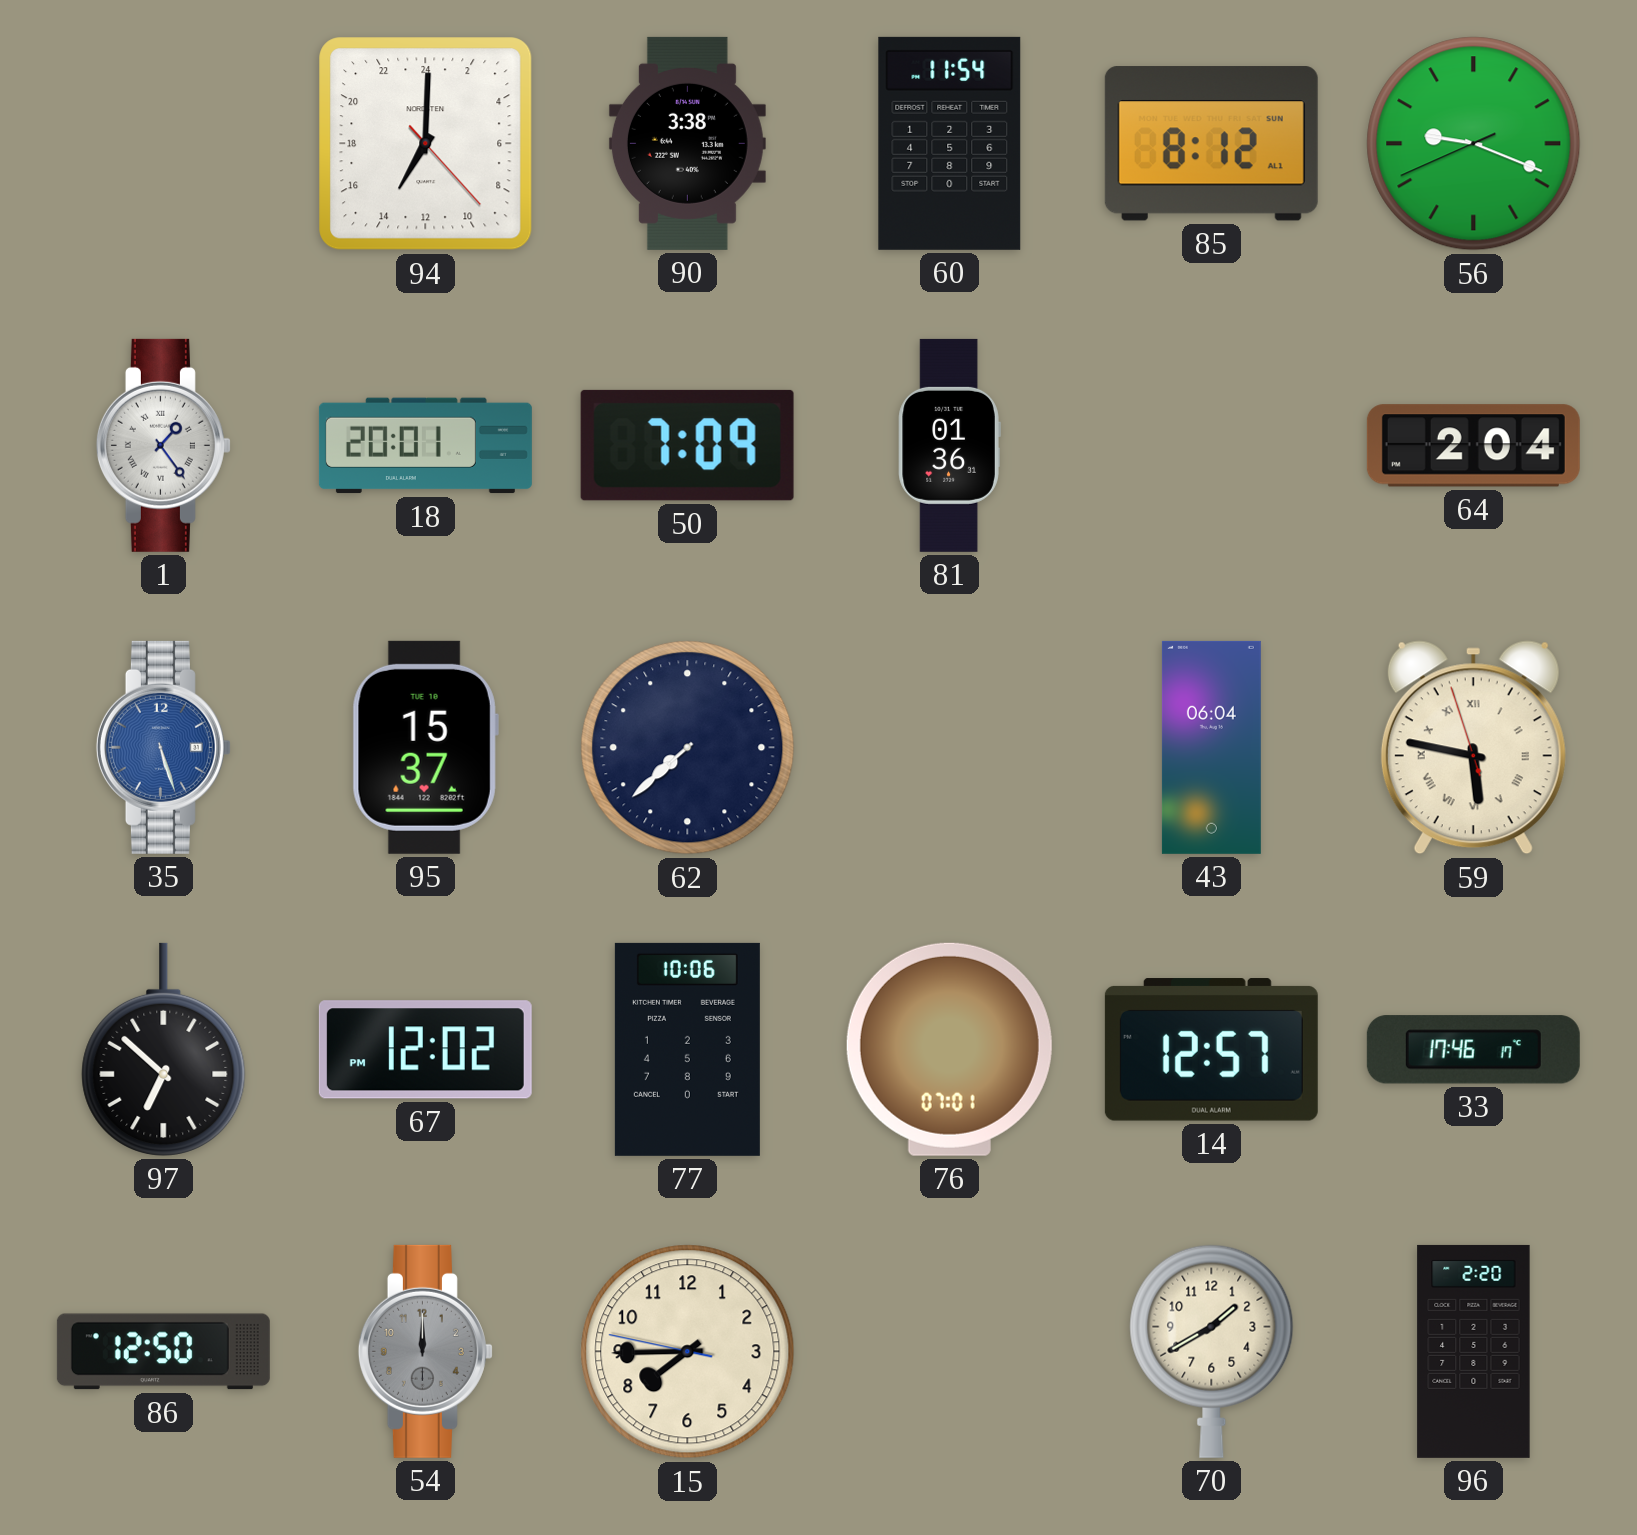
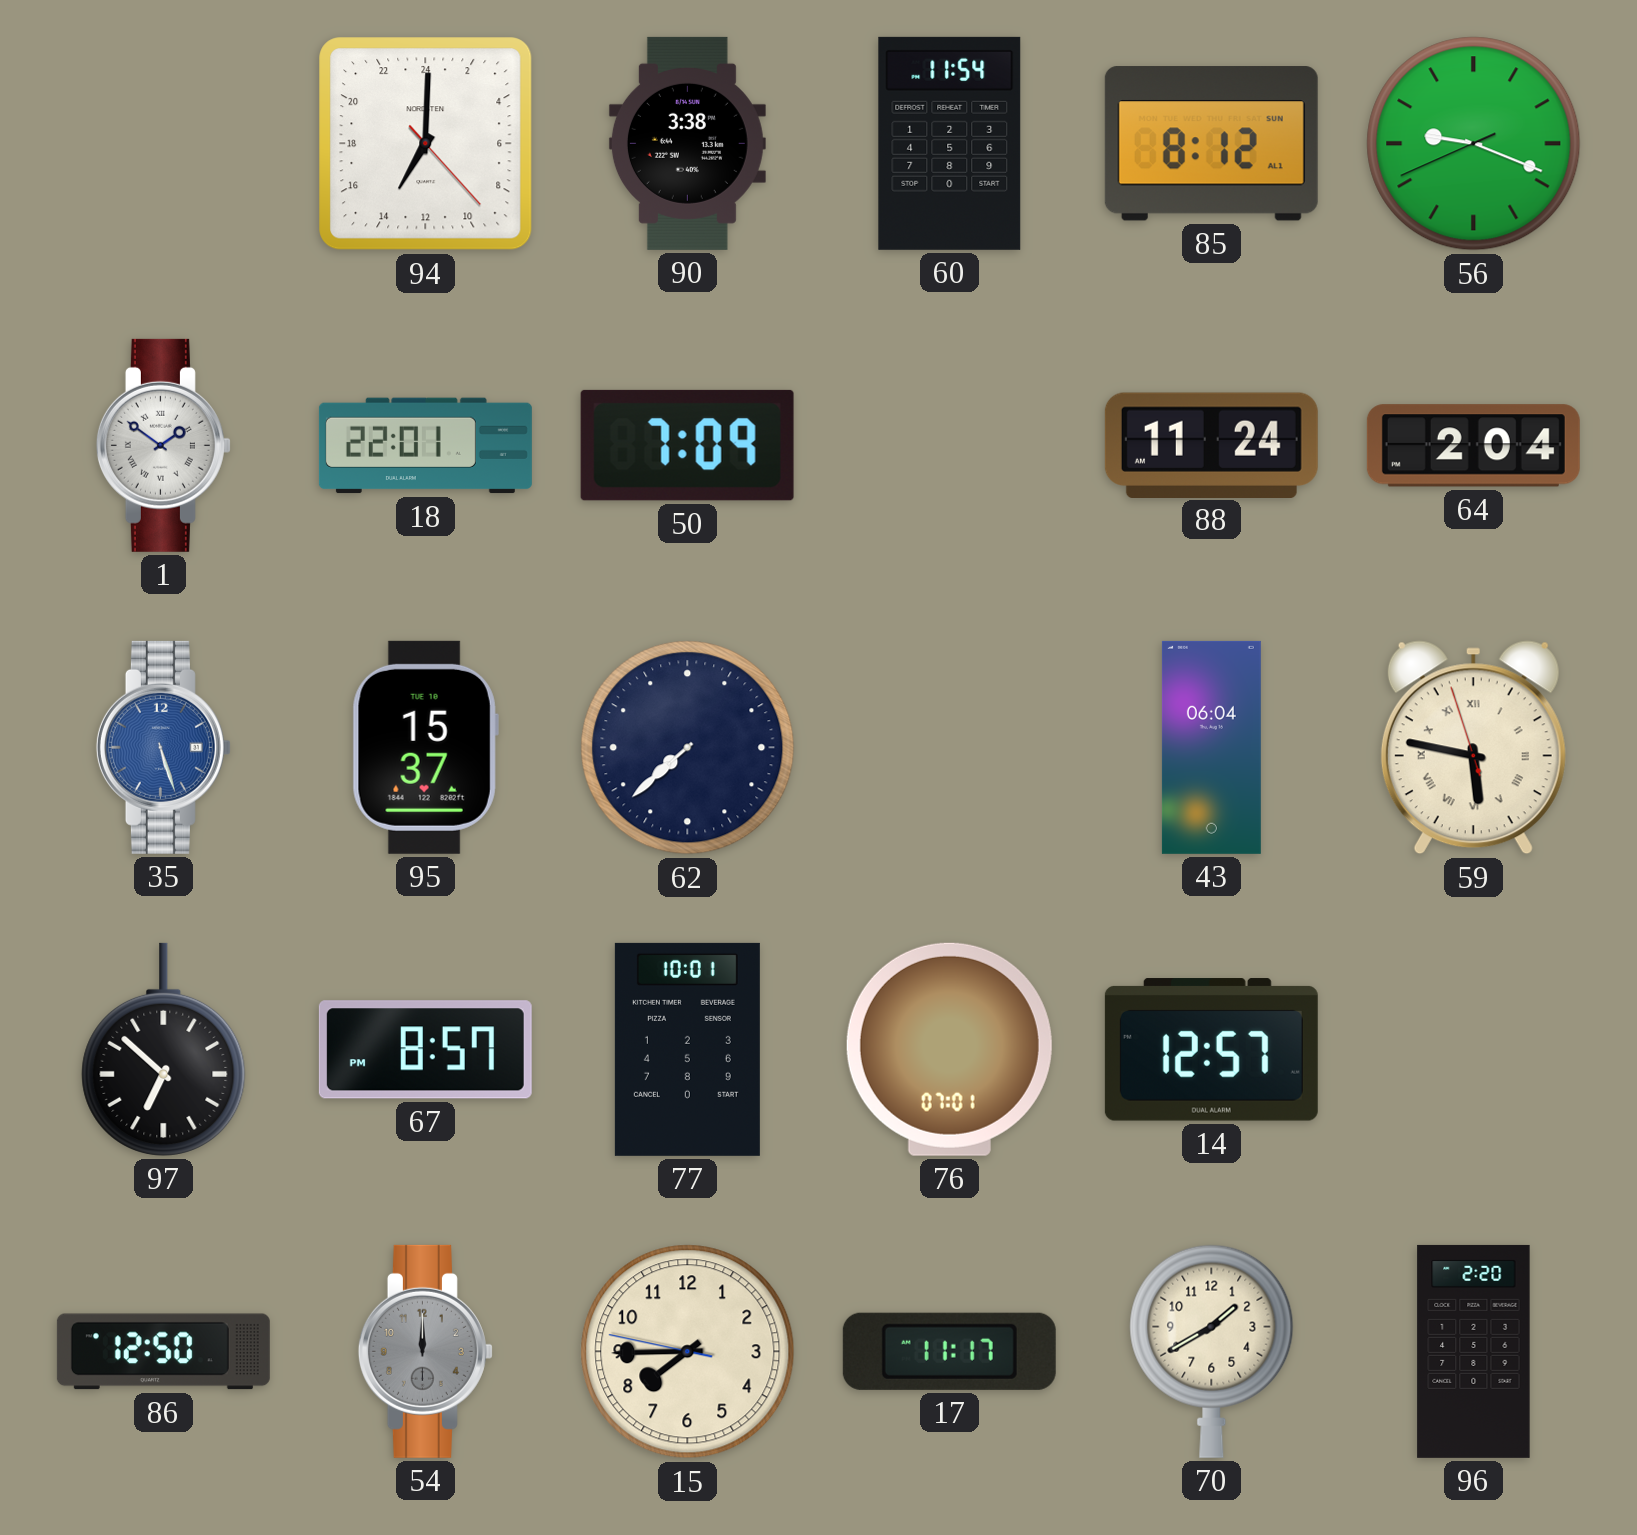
1: 1:24 -> 1:51 (163, 445)
18: 20:01 -> 22:01 (425, 446)
81: 01:36 -> none (949, 445)
88: none -> 11:24 (1211, 445)
67: 12:02 -> 8:57 (425, 1050)
77: 10:06 -> 10:01 (687, 1049)
33: 17:46 -> none (1473, 1050)
17: none -> 11:17 (949, 1351)
